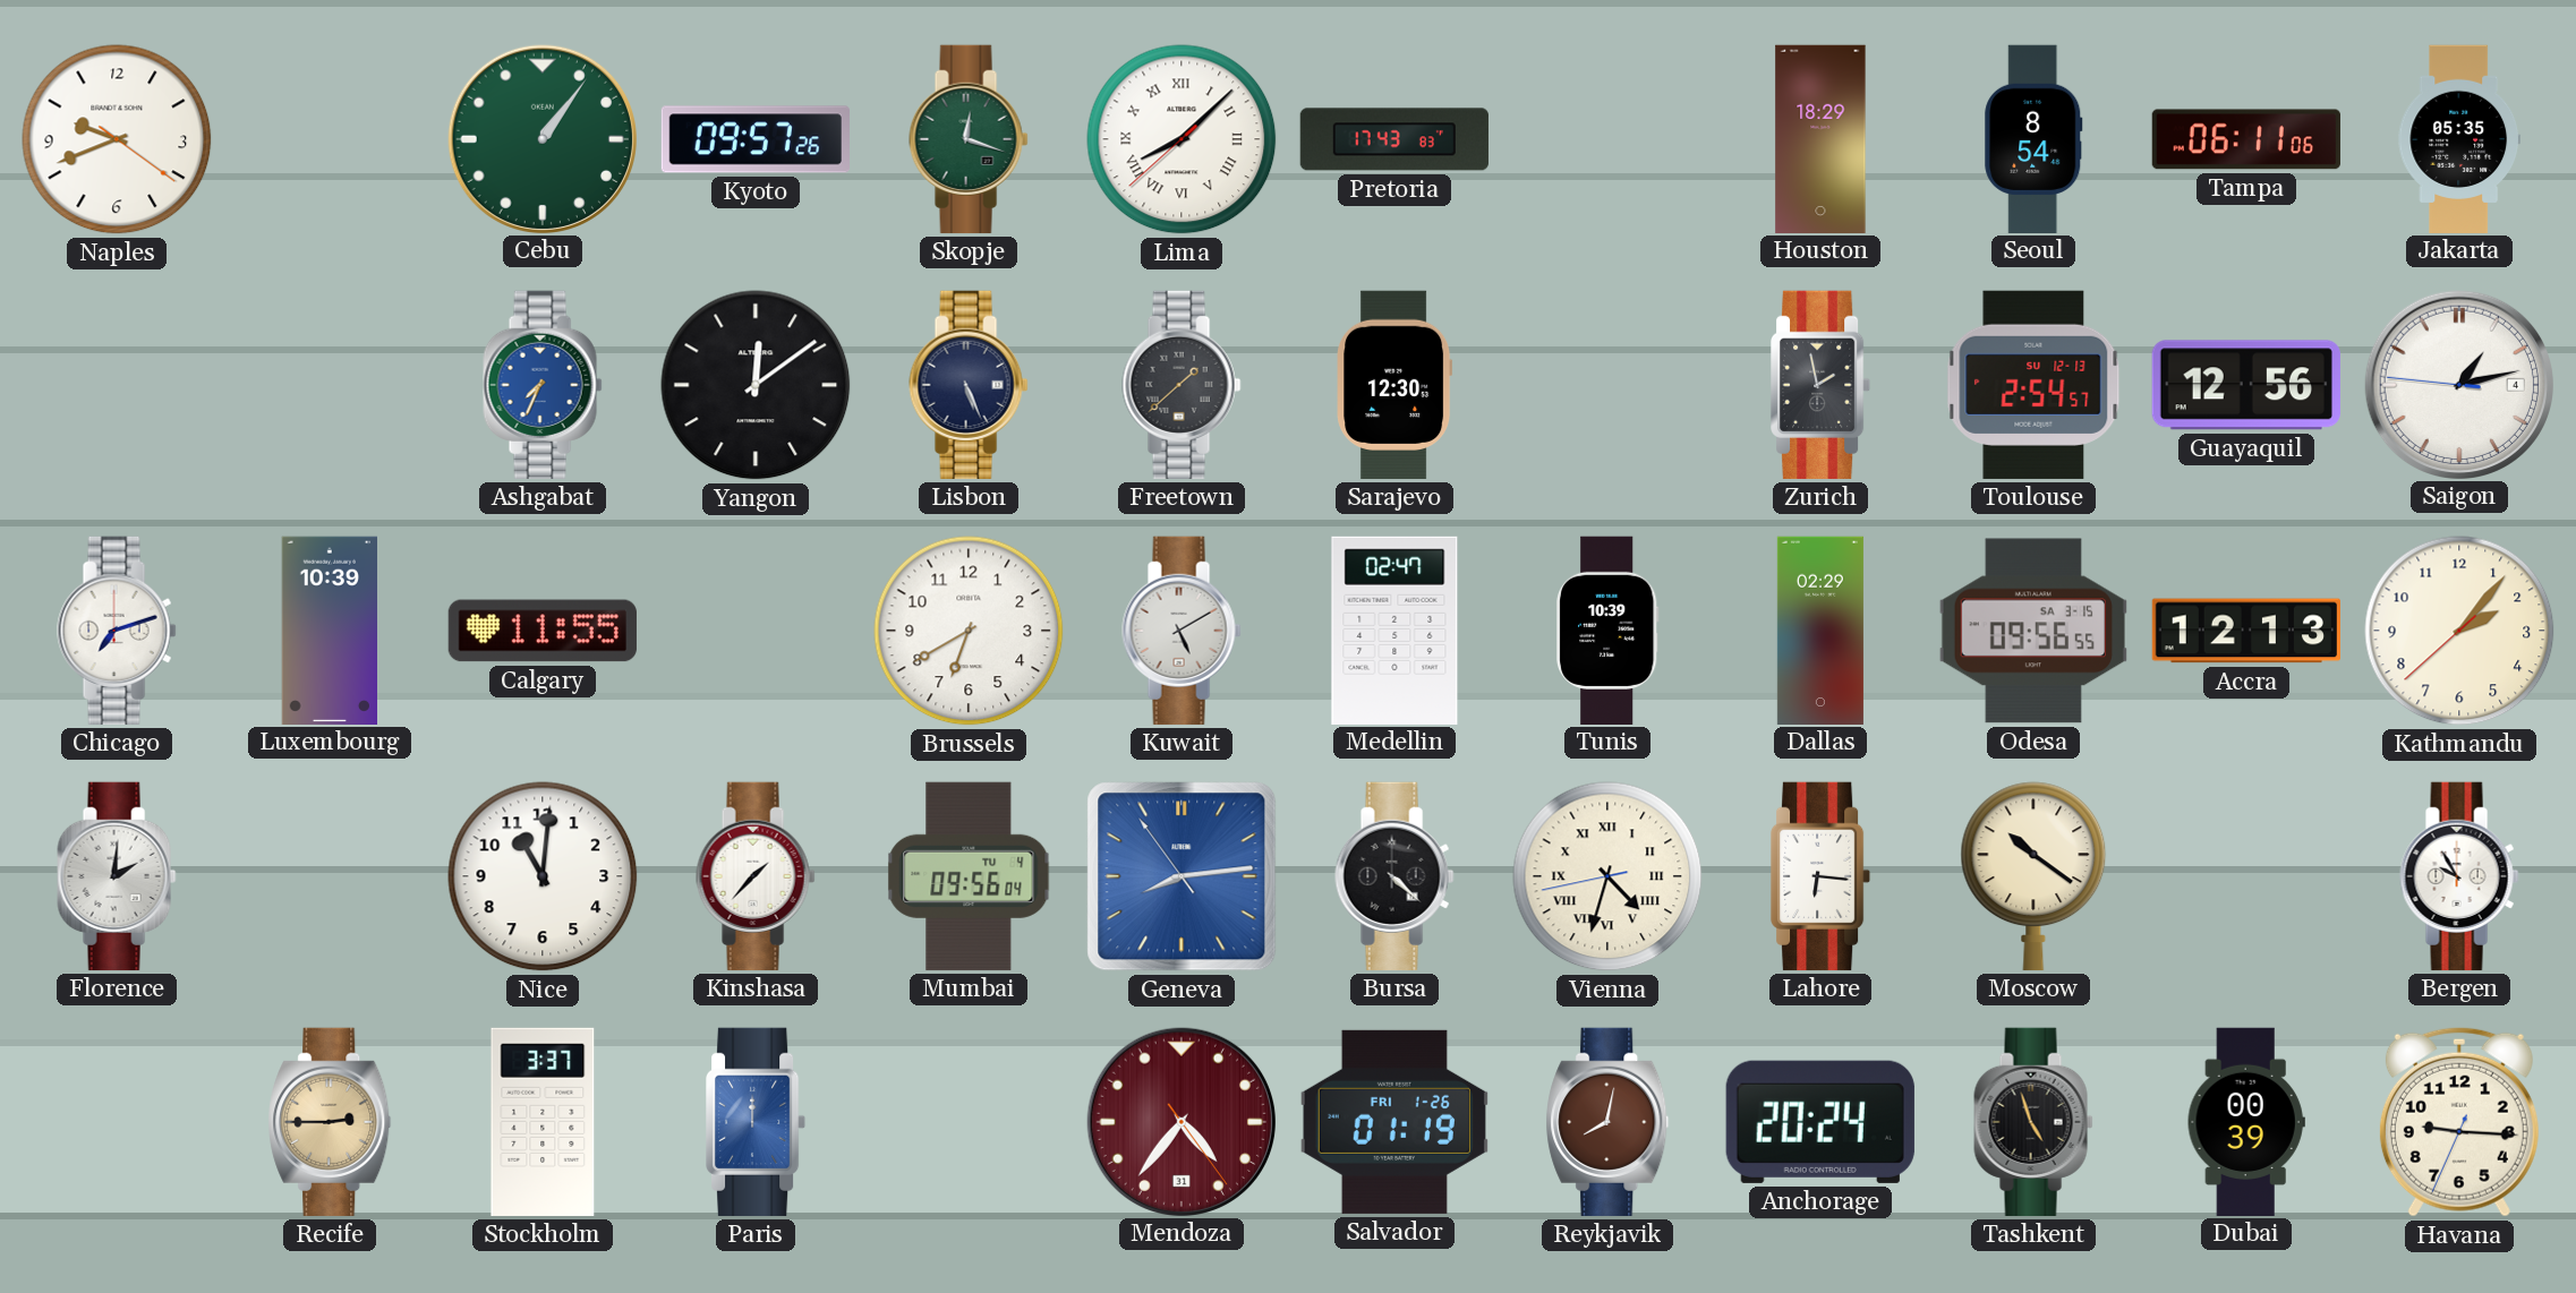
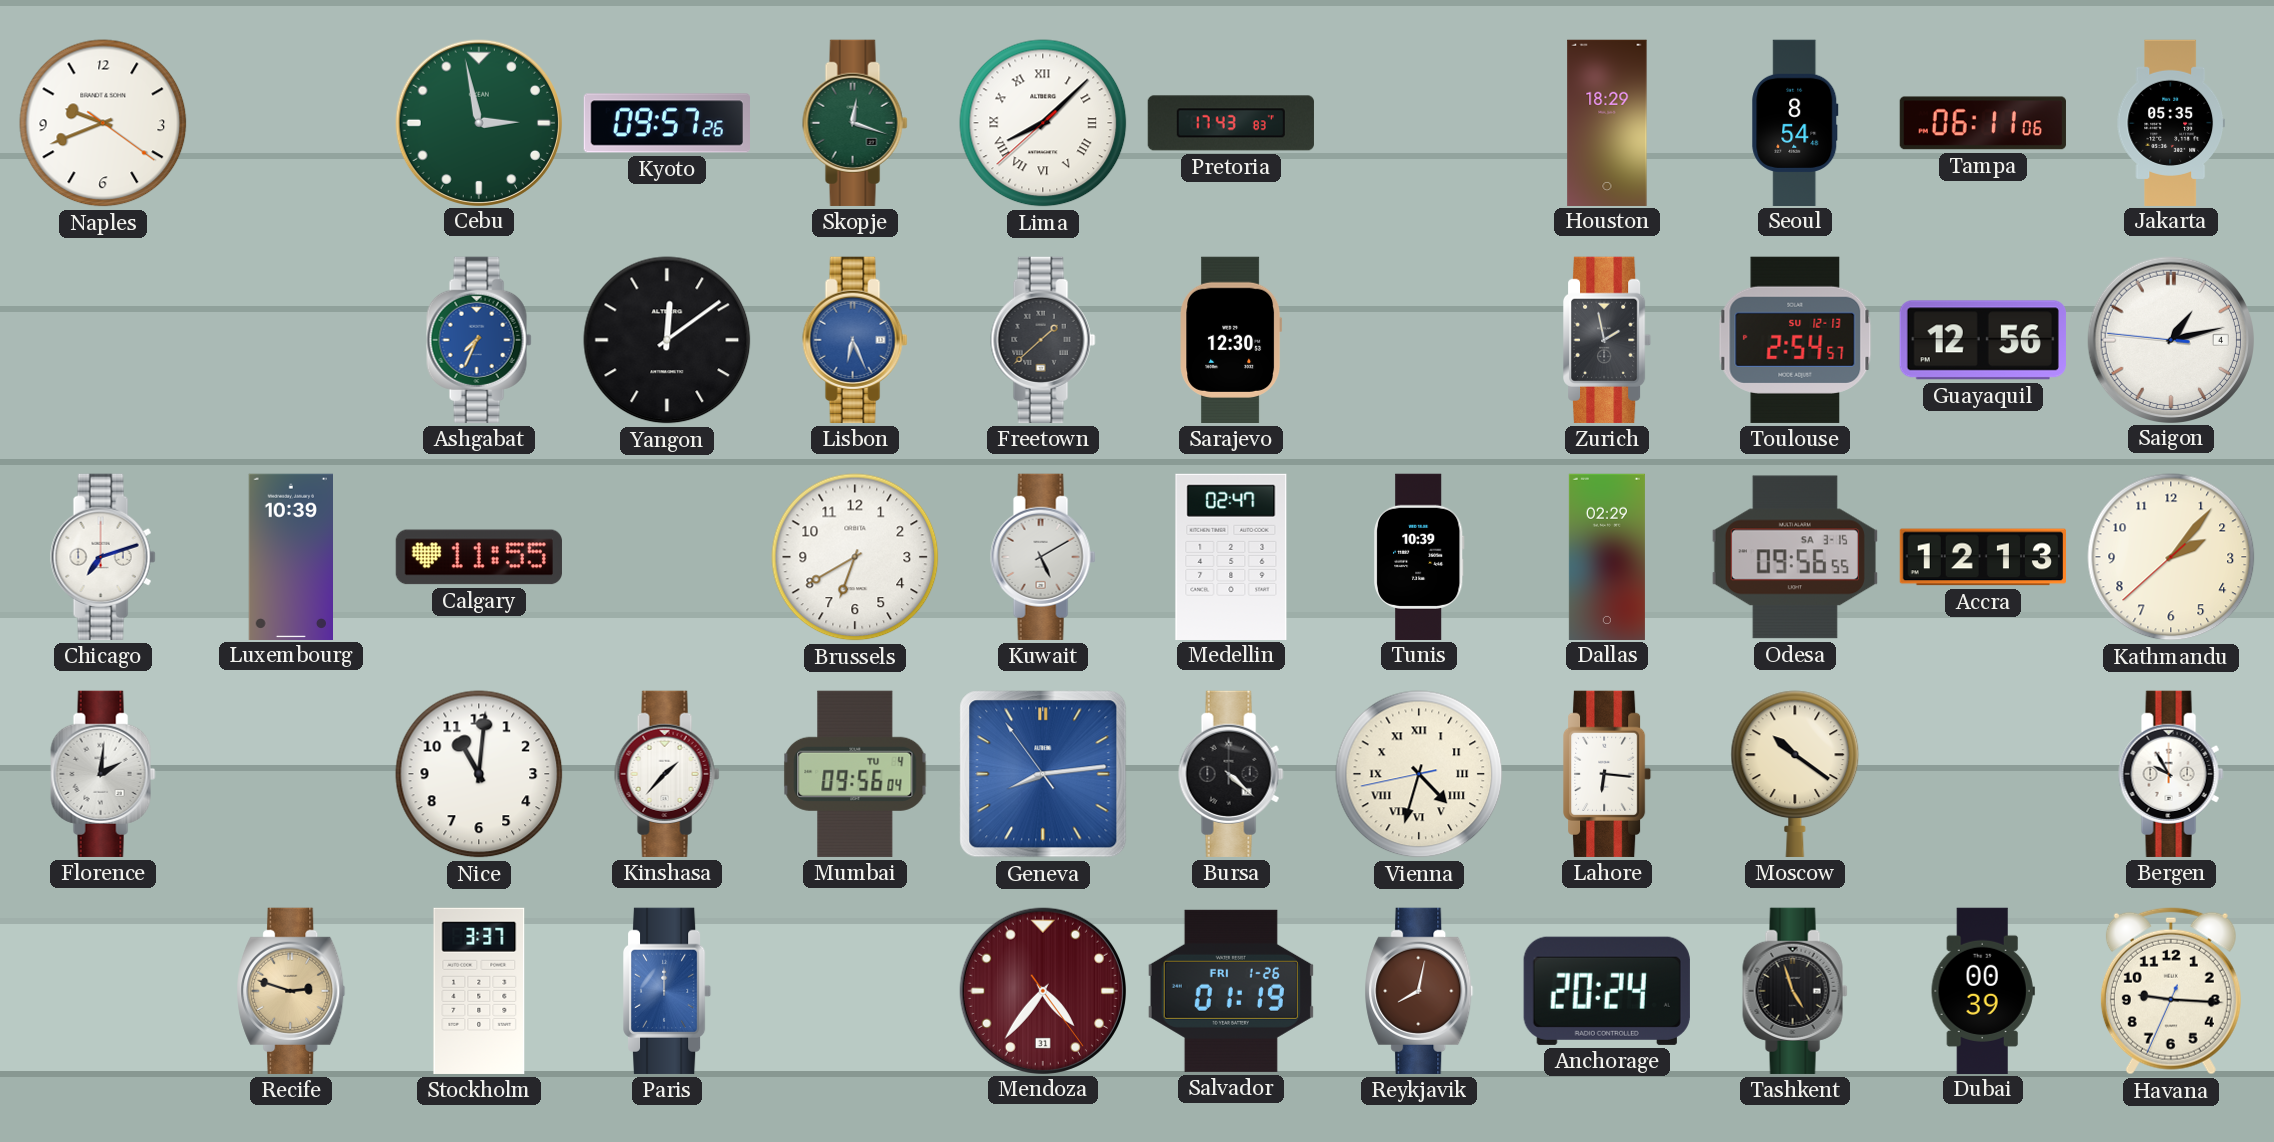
Cebu: 1:06 -> 2:58 (478, 122)
Lisbon: 5:26 -> 6:26 (855, 340)
Lisbon dial: navy -> blue (855, 340)
Recife: 2:45 -> 2:48 (291, 991)
